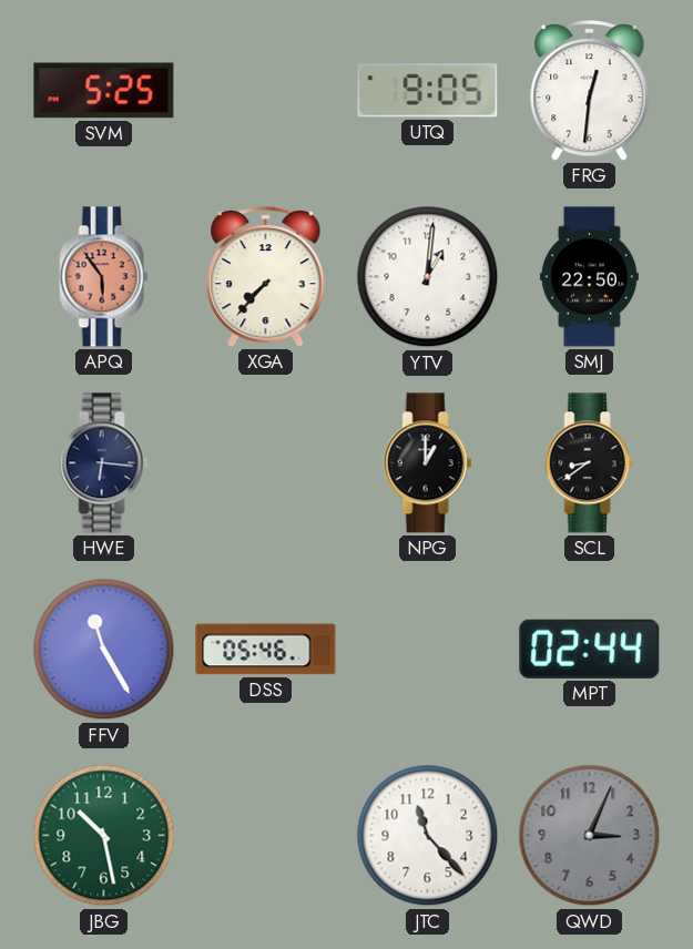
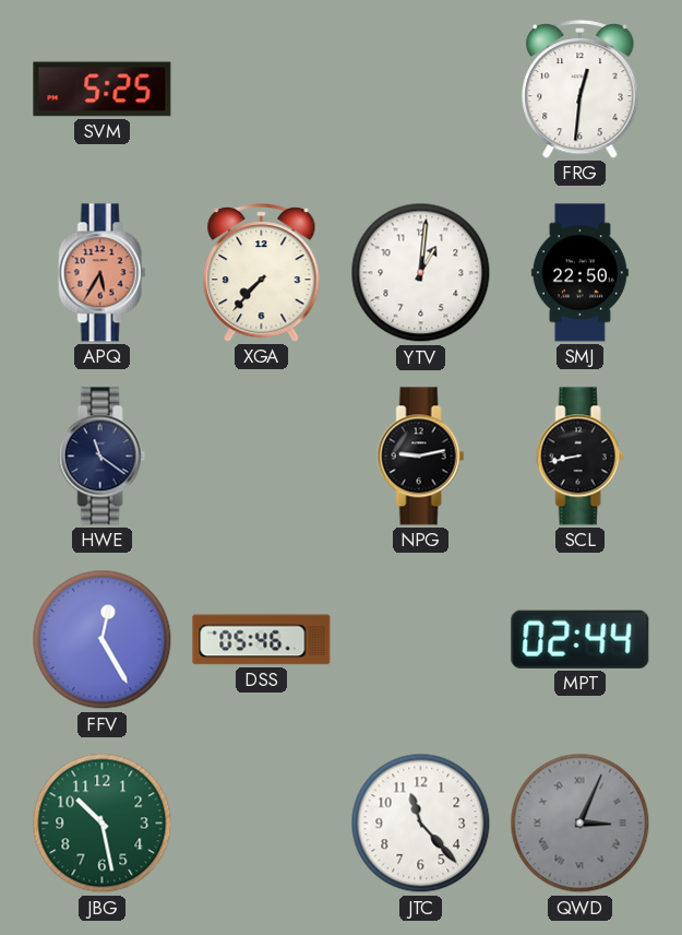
UTQ: 9:05 -> none (428, 91)
APQ: 5:54 -> 5:35 (103, 273)
HWE: 6:16 -> 11:21 (103, 457)
NPG: 1:00 -> 9:13 (421, 457)
SCL: 8:39 -> 8:43 (581, 457)
FFV: 11:25 -> 12:25 (103, 640)
QWD numerals: Arabic -> Roman (581, 824)
